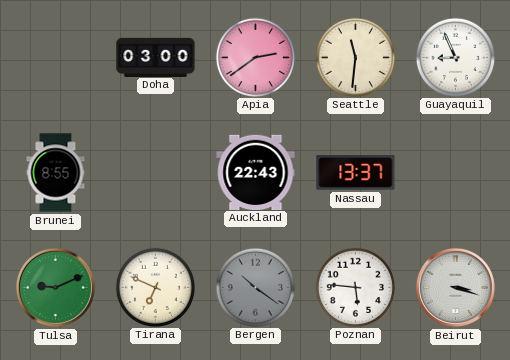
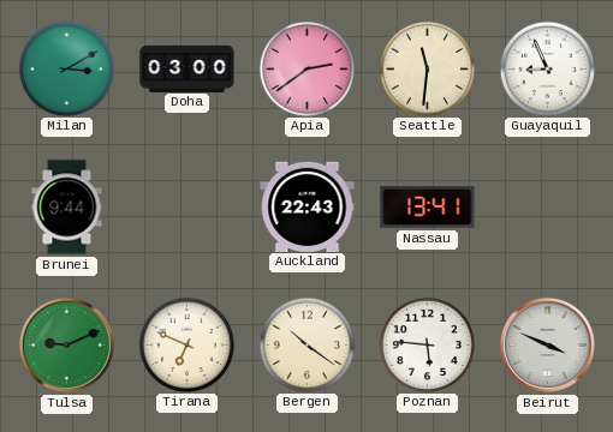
Milan: none -> 3:10 (66, 68)
Brunei: 8:55 -> 9:44 (67, 208)
Nassau: 13:37 -> 13:41 (428, 208)
Bergen dial: grey -> cream (306, 344)
Beirut: 3:18 -> 3:49 (547, 344)
